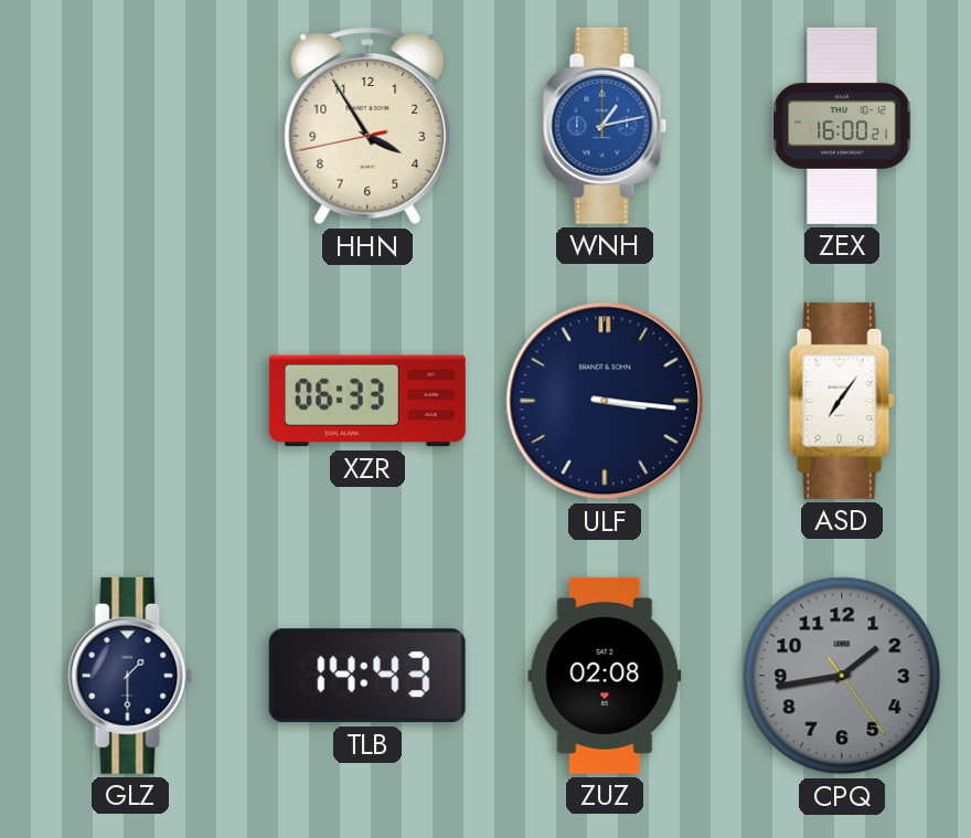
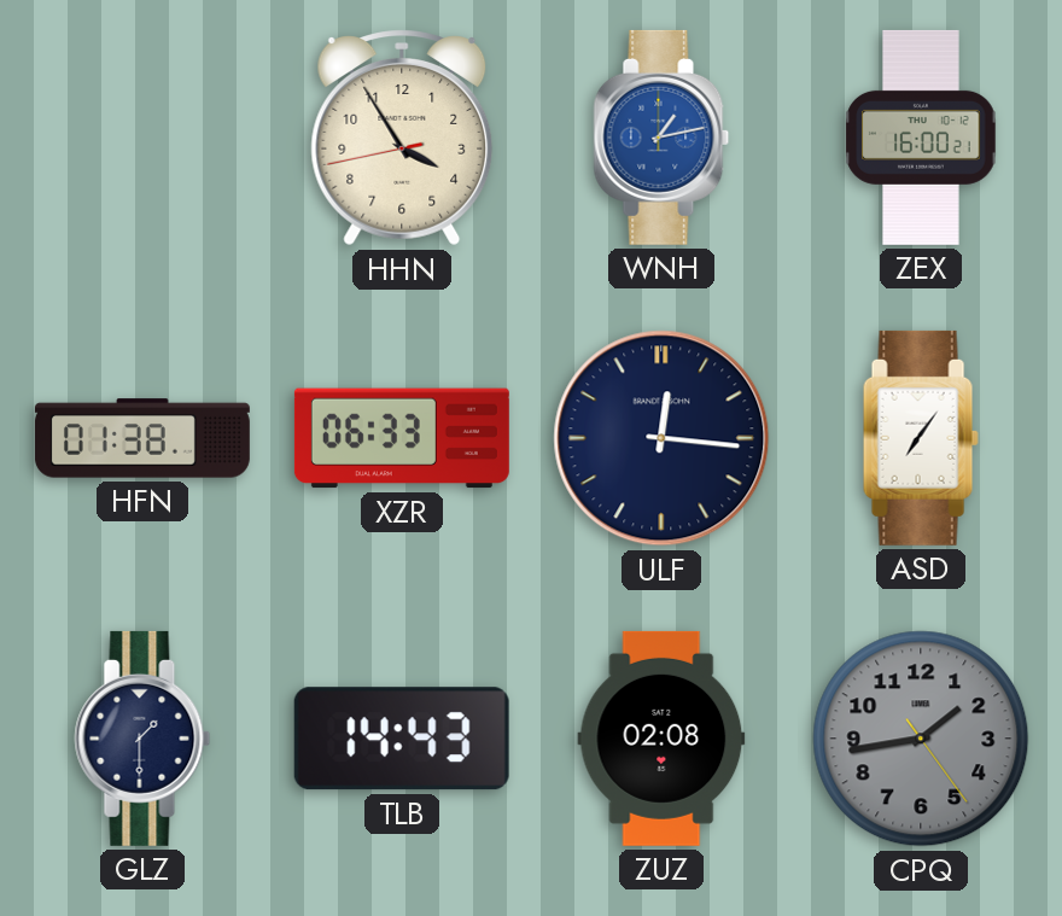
HFN: none -> 01:38 (142, 438)
ULF: 3:16 -> 12:16 (661, 438)
